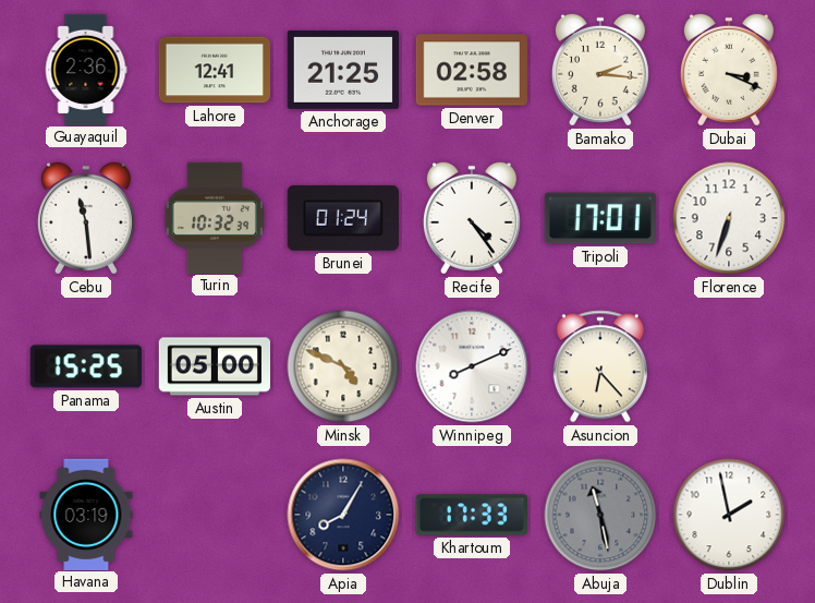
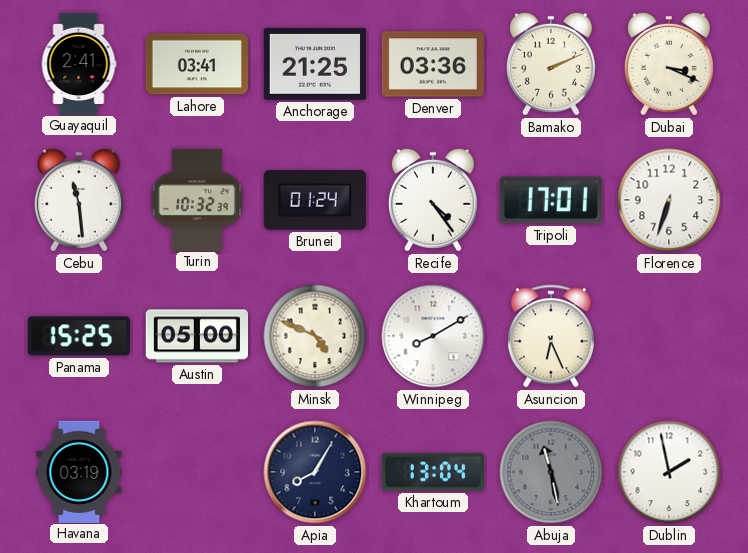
Guayaquil: 2:36 -> 2:41 (79, 63)
Lahore: 12:41 -> 03:41 (196, 64)
Denver: 02:58 -> 03:36 (433, 64)
Bamako: 2:16 -> 2:11 (551, 64)
Winnipeg: 8:11 -> 8:10 (433, 336)
Asuncion: 6:23 -> 6:26 (551, 336)
Khartoum: 17:33 -> 13:04 (432, 472)
